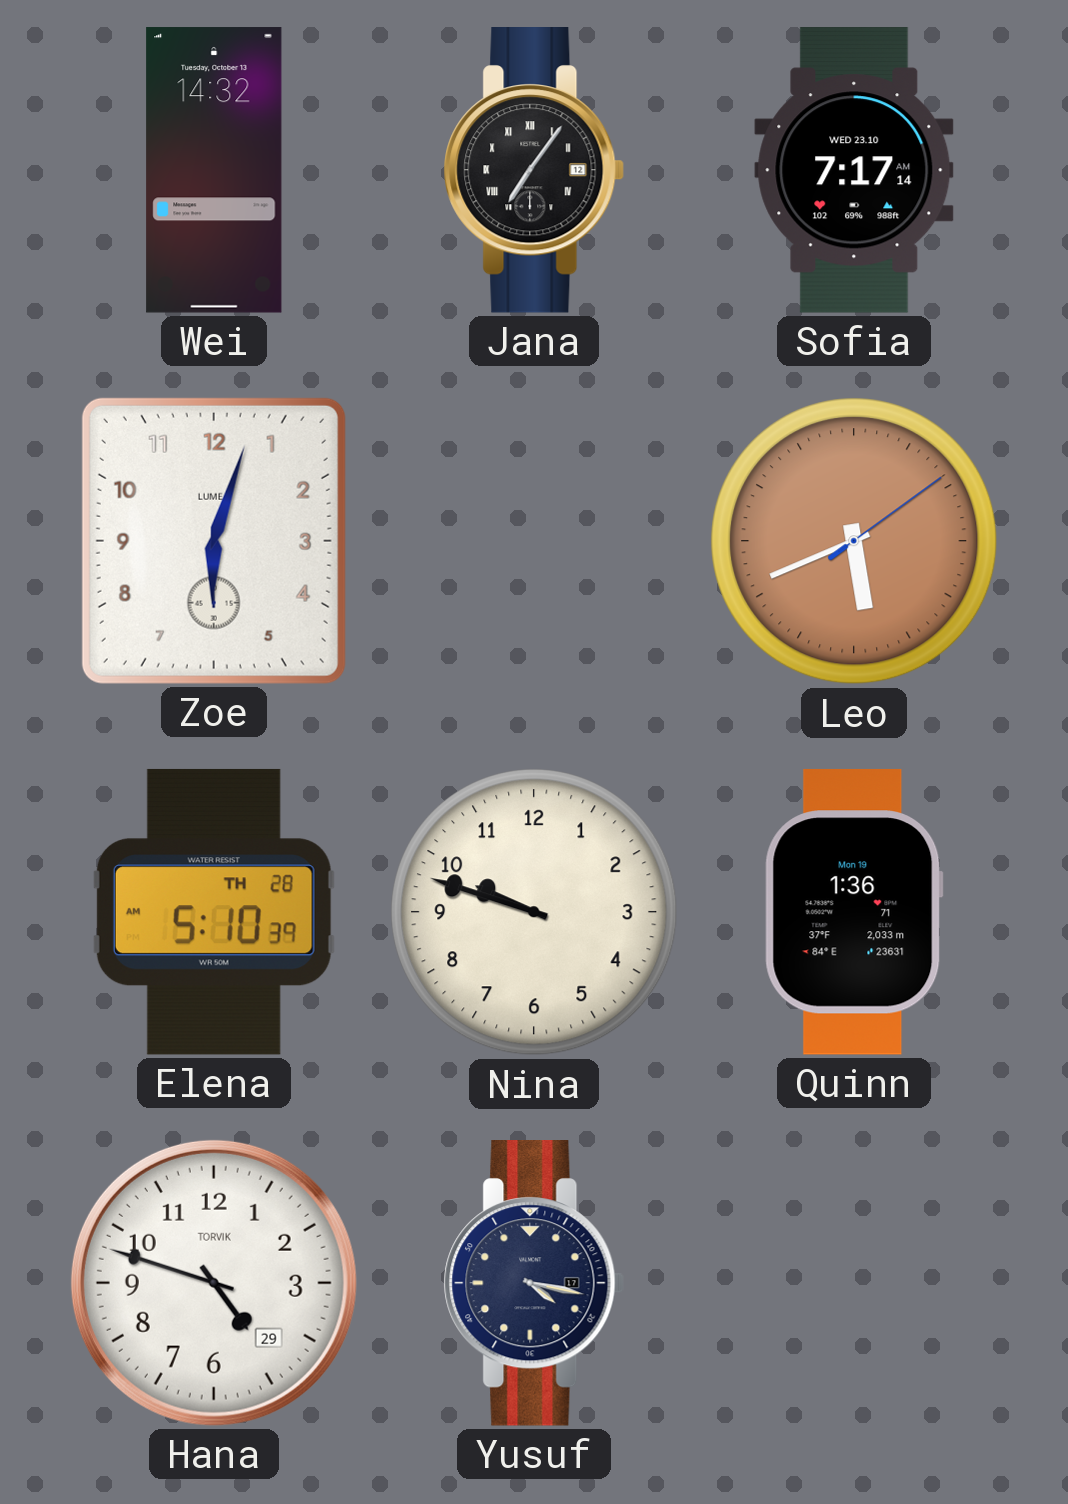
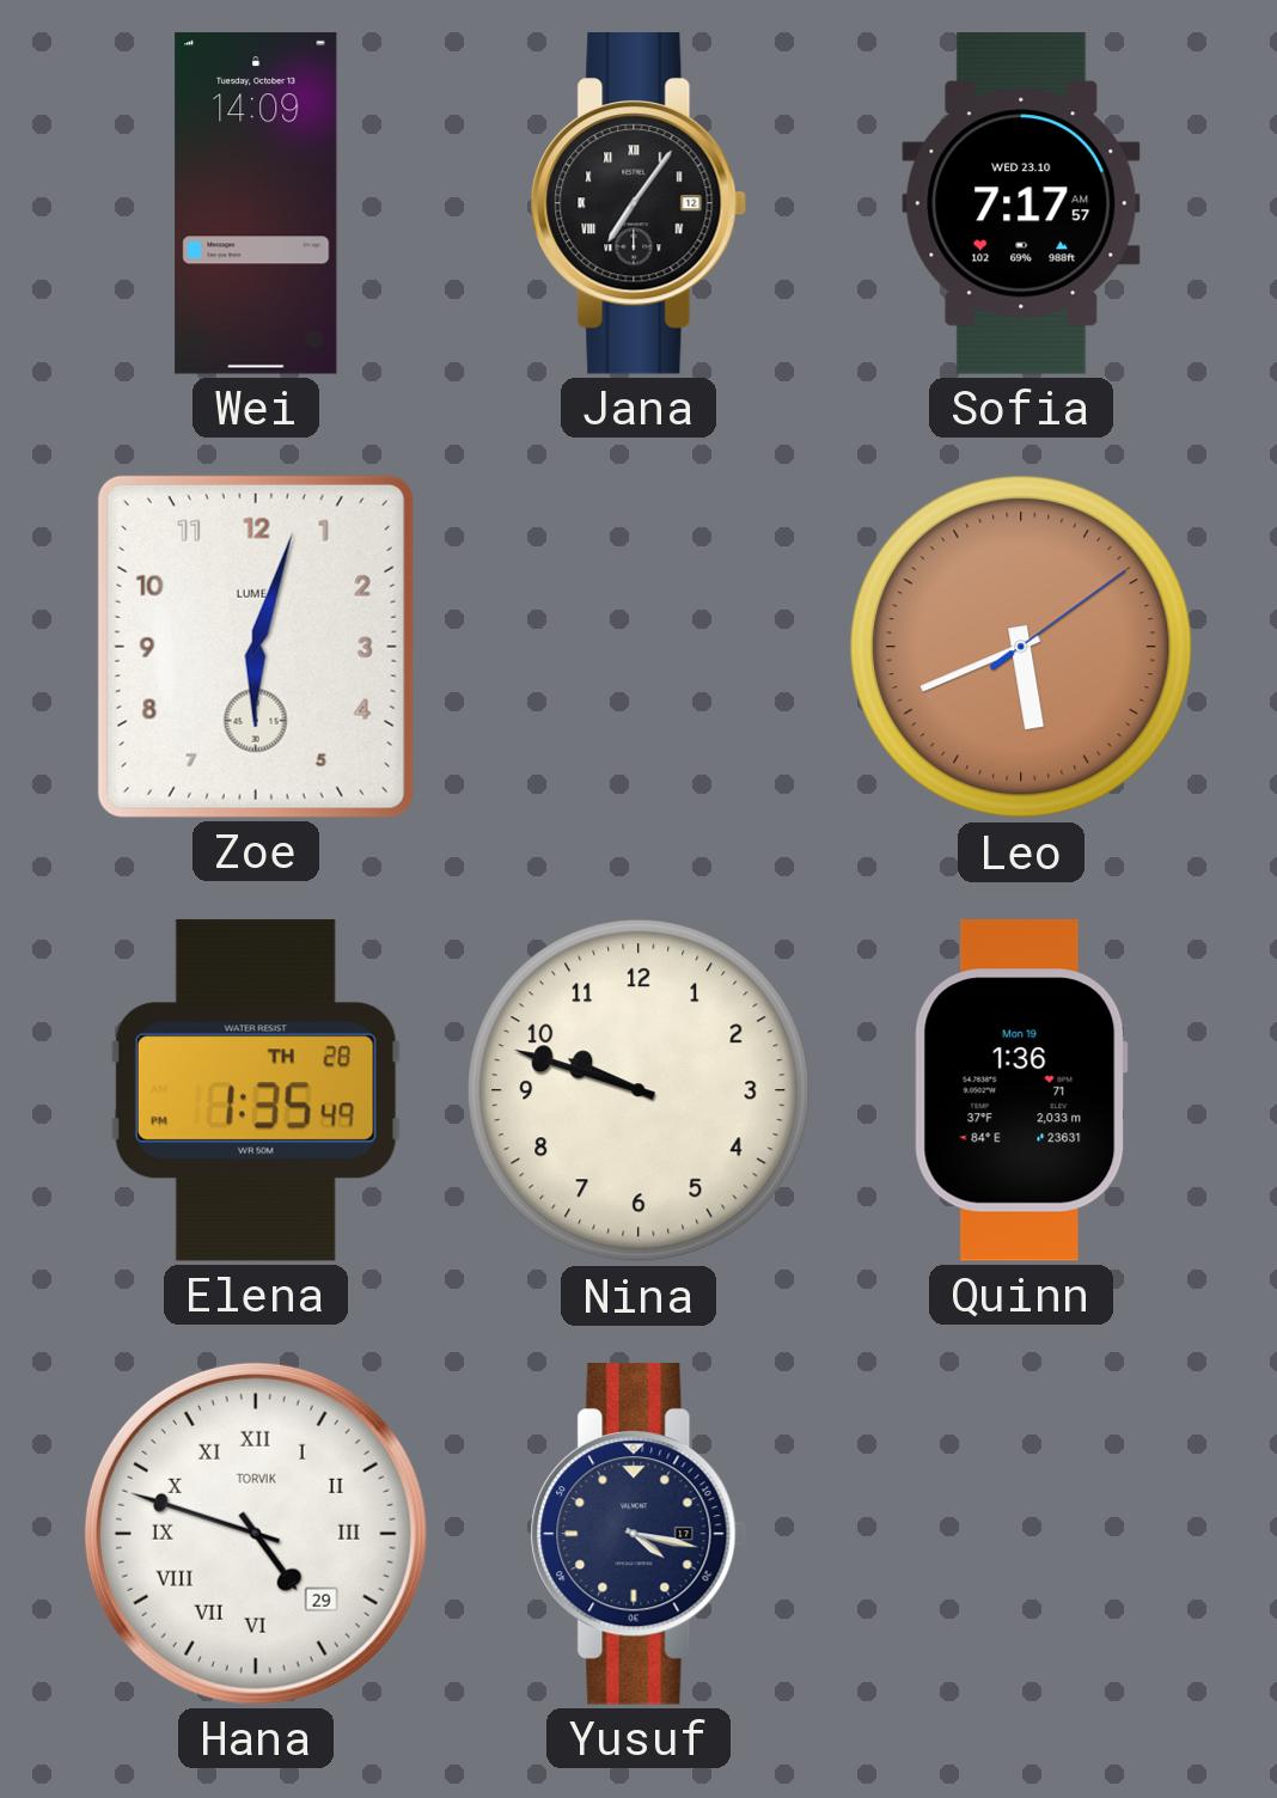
Wei: 14:32 -> 14:09 (256, 203)
Sofia: 7:17:14 AM -> 7:17:57 AM (1021, 203)
Elena: 5:10 -> 1:35 (256, 1090)
Hana numerals: Arabic -> Roman (256, 1534)
